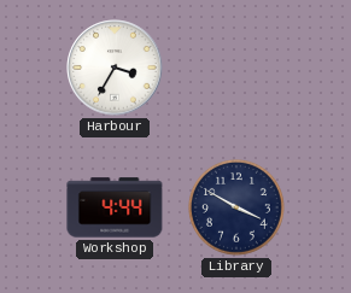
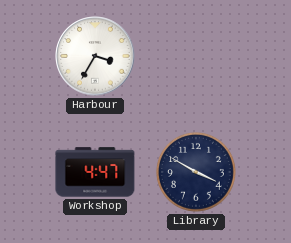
Workshop: 4:44 -> 4:47 (95, 172)
